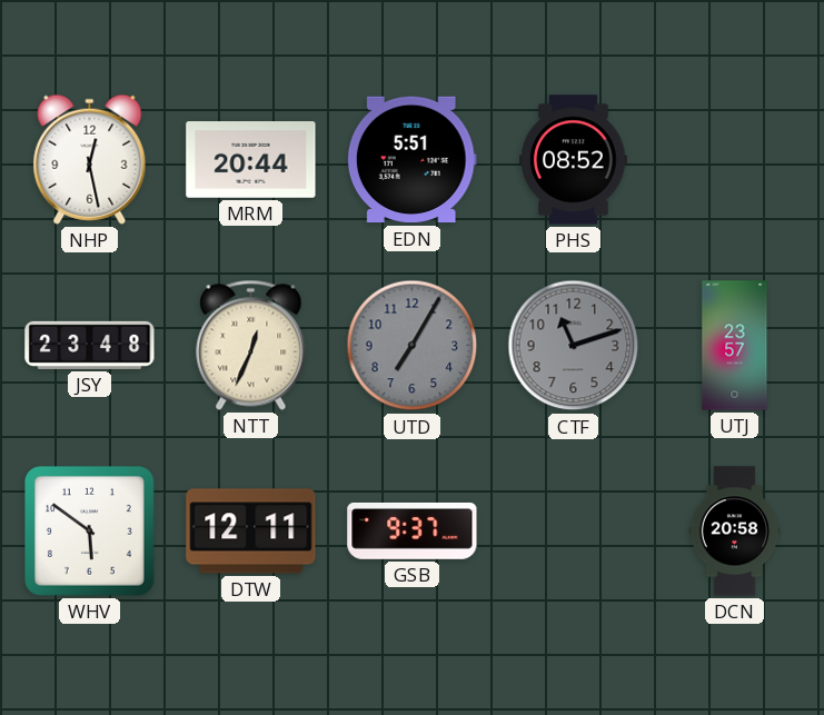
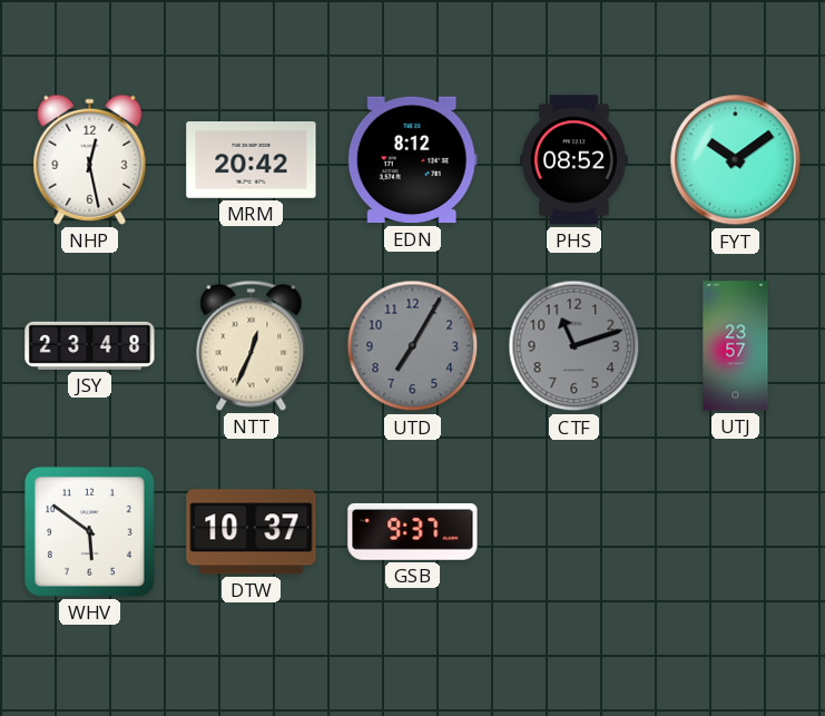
MRM: 20:44 -> 20:42 (252, 160)
EDN: 5:51 -> 8:12 (412, 160)
FYT: none -> 10:09 (736, 160)
DTW: 12:11 -> 10:37 (252, 532)
DCN: 20:58 -> none (735, 532)
